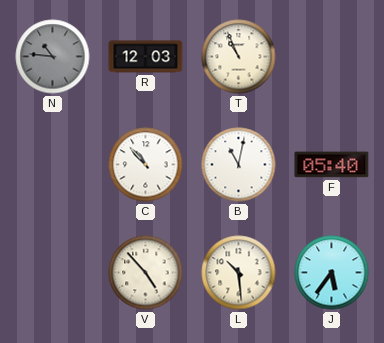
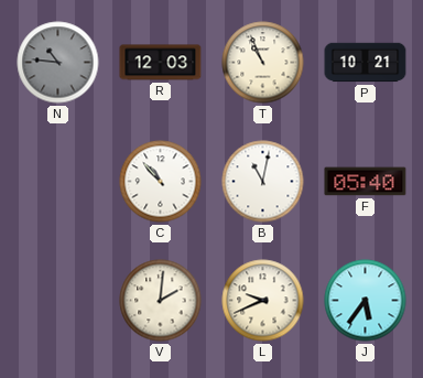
P: none -> 10:21 (366, 63)
V: 4:53 -> 2:01 (161, 301)
L: 10:29 -> 9:41 (263, 301)
